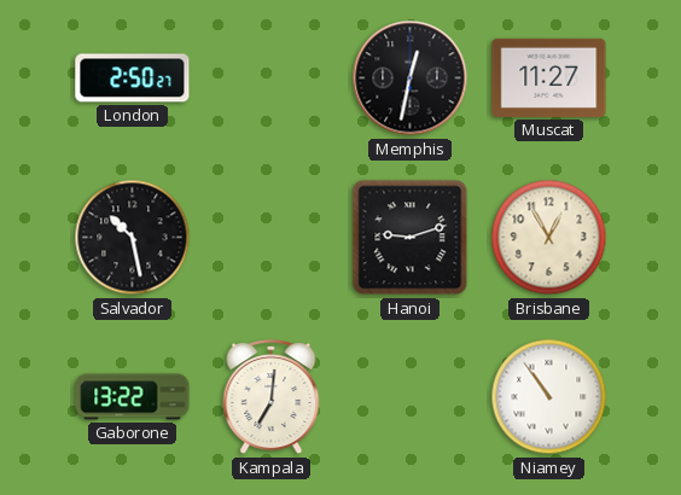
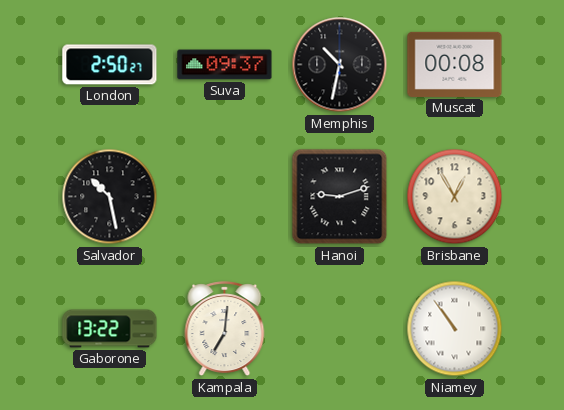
Suva: none -> 09:37 (225, 65)
Memphis: 12:32 -> 10:32 (340, 65)
Muscat: 11:27 -> 00:08 (455, 64)
